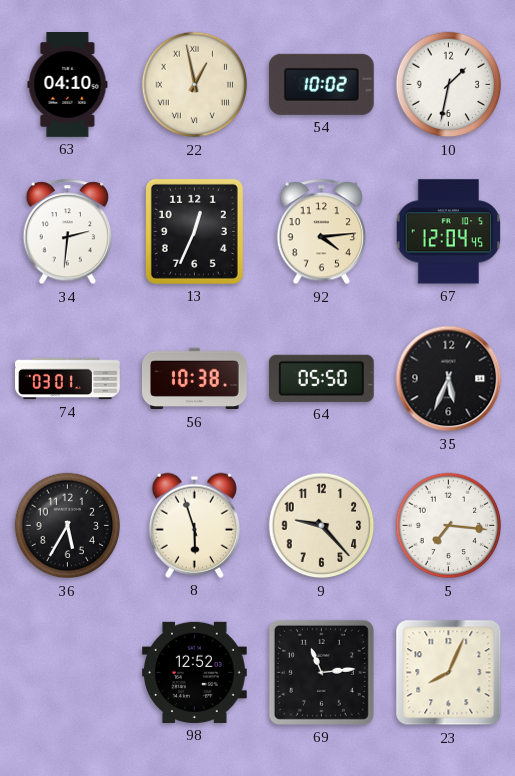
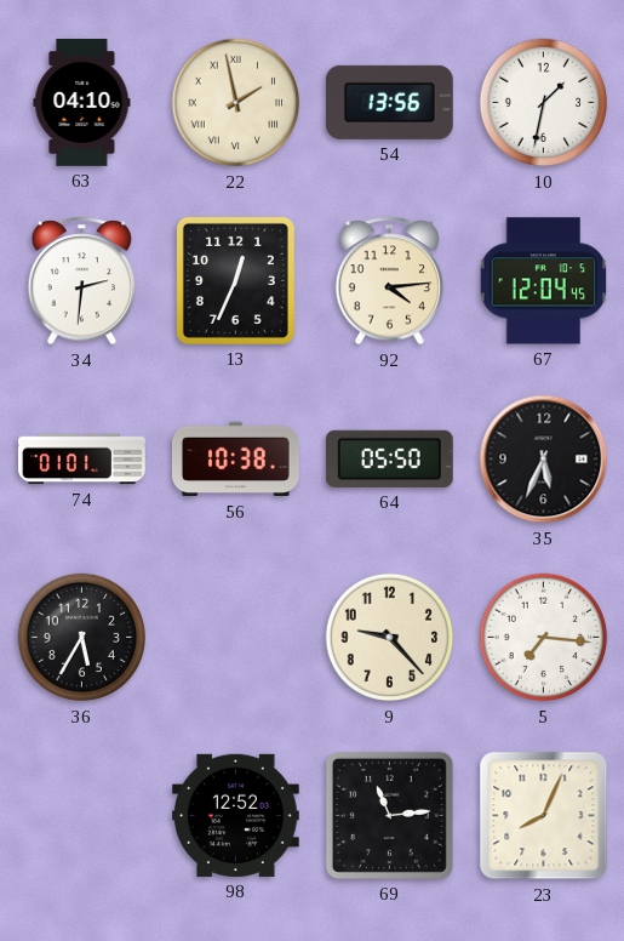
22: 12:58 -> 1:58 (236, 103)
54: 10:02 -> 13:56 (389, 102)
74: 03:01 -> 01:01 (82, 460)
8: 5:57 -> none (194, 525)
